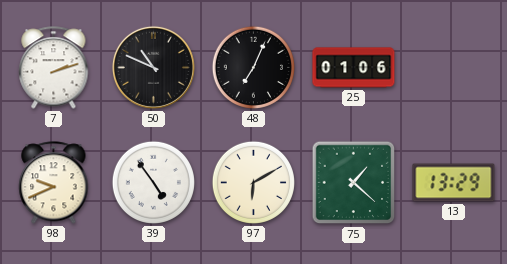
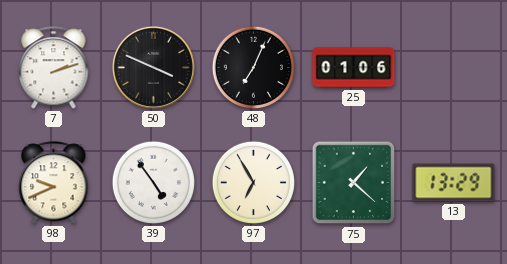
50: 10:49 -> 3:49 (153, 67)
97: 6:10 -> 6:55 (253, 182)
